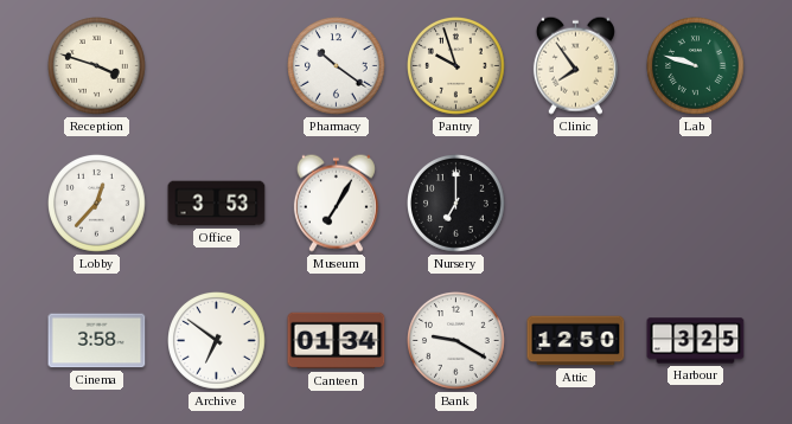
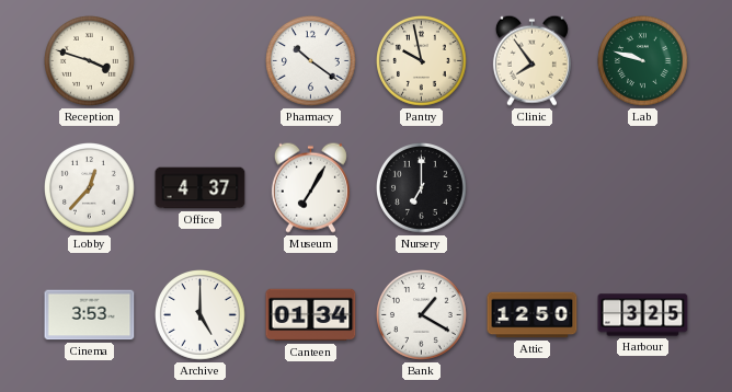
Pantry: 9:57 -> 9:58 (422, 61)
Office: 3:53 -> 4:37 (201, 188)
Cinema: 3:58 -> 3:53 (90, 315)
Archive: 6:51 -> 5:00 (201, 315)
Bank: 9:20 -> 1:20 (422, 315)
